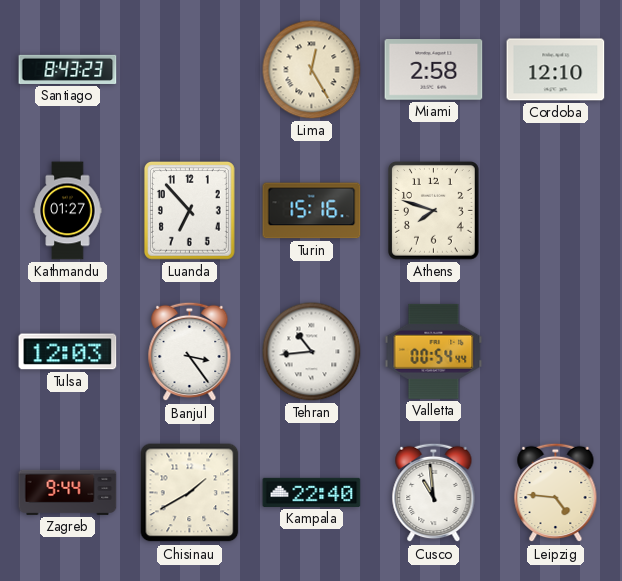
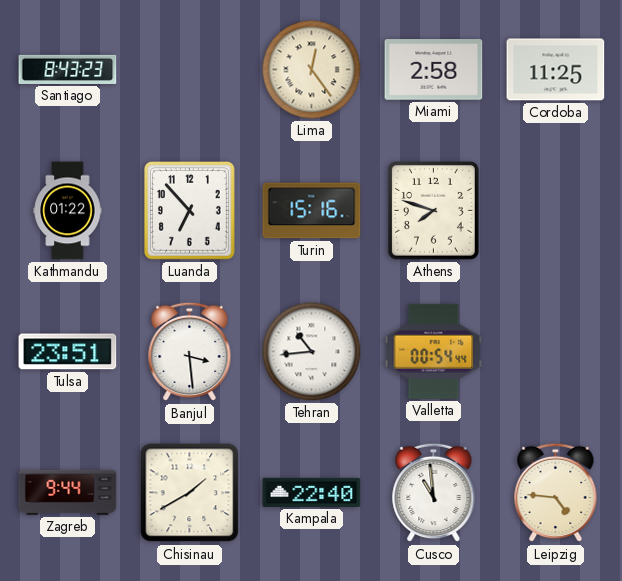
Lima: 12:25 -> 12:24 (312, 70)
Cordoba: 12:10 -> 11:25 (556, 70)
Kathmandu: 01:27 -> 01:22 (68, 211)
Tulsa: 12:03 -> 23:51 (68, 352)
Banjul: 3:24 -> 3:29 (190, 352)
